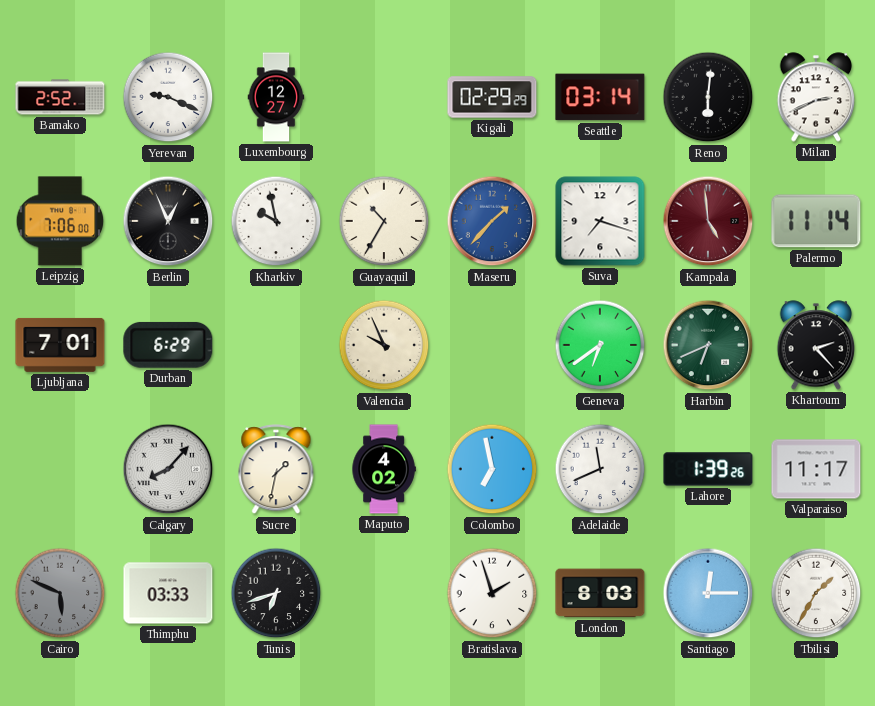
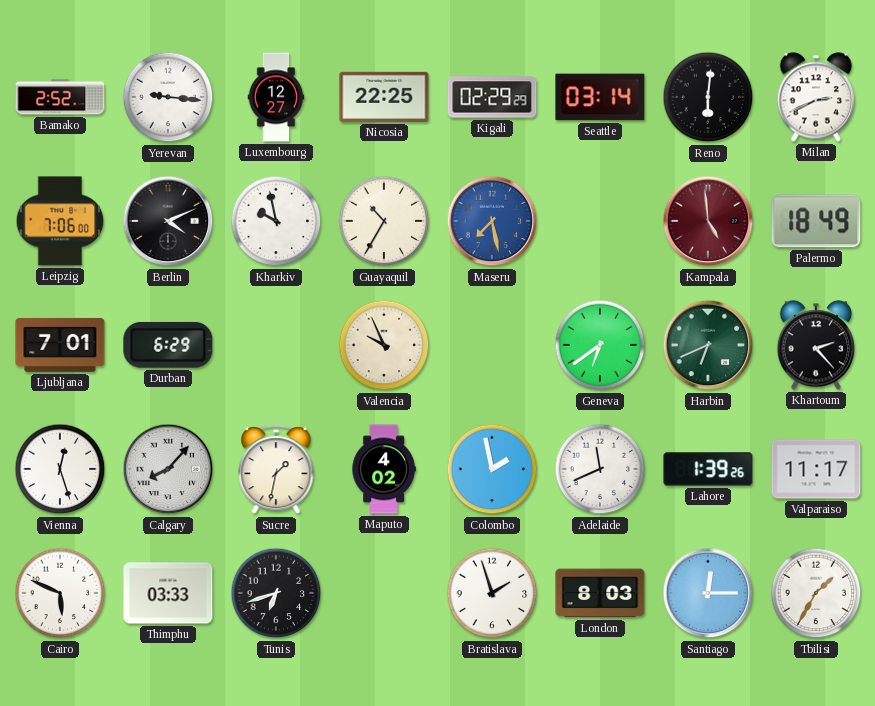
Yerevan: 9:19 -> 9:16 (168, 97)
Nicosia: none -> 22:25 (384, 97)
Berlin: 12:56 -> 4:11 (168, 221)
Maseru: 1:37 -> 7:28 (492, 221)
Suva: 7:18 -> none (600, 221)
Palermo: 11:14 -> 18:49 (816, 221)
Vienna: none -> 12:27 (60, 469)
Colombo: 6:58 -> 1:58 (492, 469)
Cairo dial: grey -> white (60, 593)
